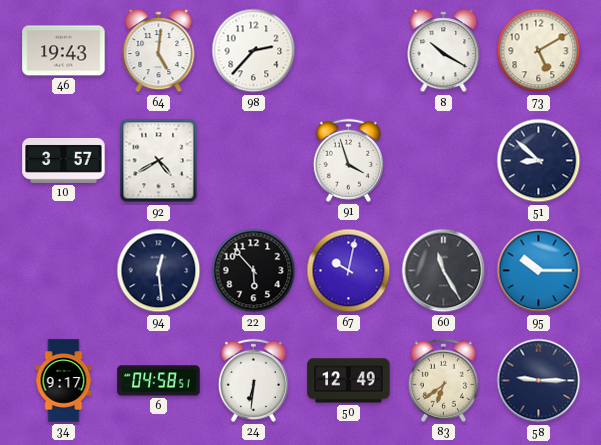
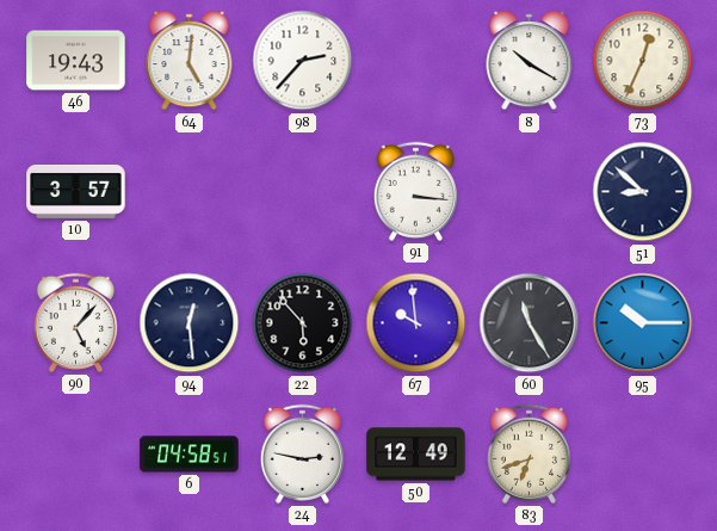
73: 5:10 -> 12:34 (643, 61)
92: 4:40 -> none (159, 161)
91: 3:57 -> 3:16 (415, 191)
90: none -> 5:07 (75, 322)
67: 10:02 -> 9:59 (416, 323)
34: 9:17 -> none (64, 381)
24: 6:31 -> 2:47 (302, 453)
83: 6:39 -> 6:42 (529, 453)
58: 9:15 -> none (539, 381)
